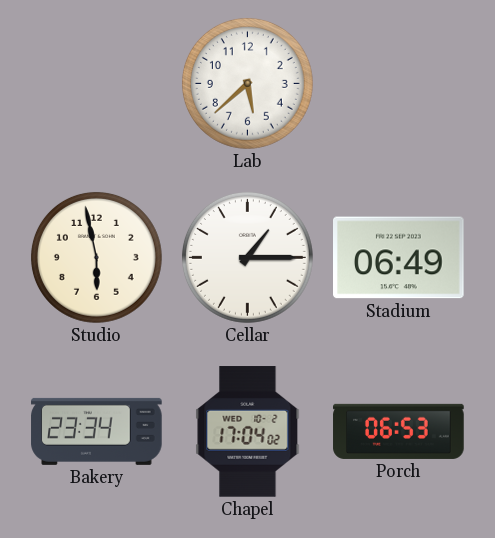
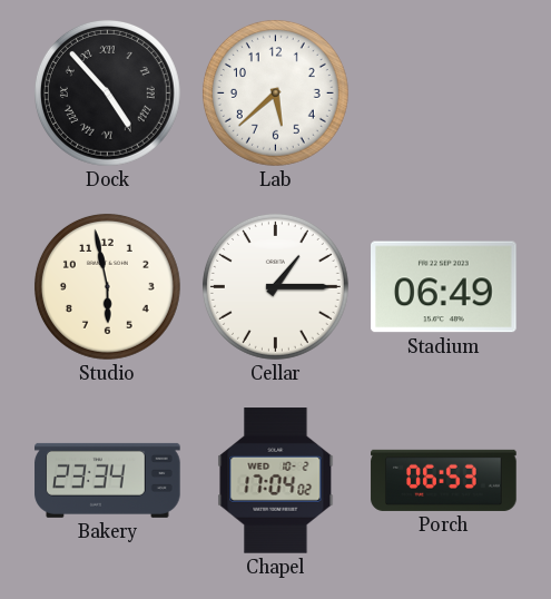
Dock: none -> 4:53 (107, 92)
